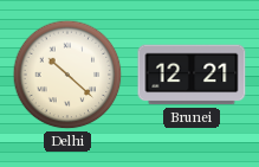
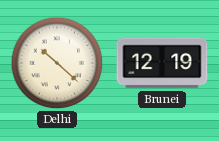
Brunei: 12:21 -> 12:19 (162, 63)
